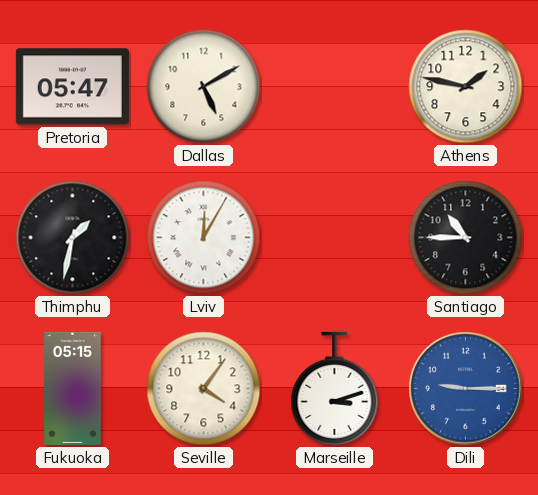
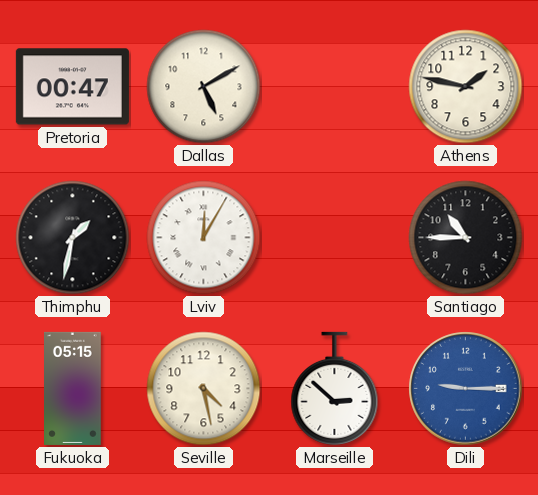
Pretoria: 05:47 -> 00:47 (72, 87)
Seville: 4:06 -> 4:28 (204, 389)
Marseille: 3:12 -> 2:52 (335, 388)
